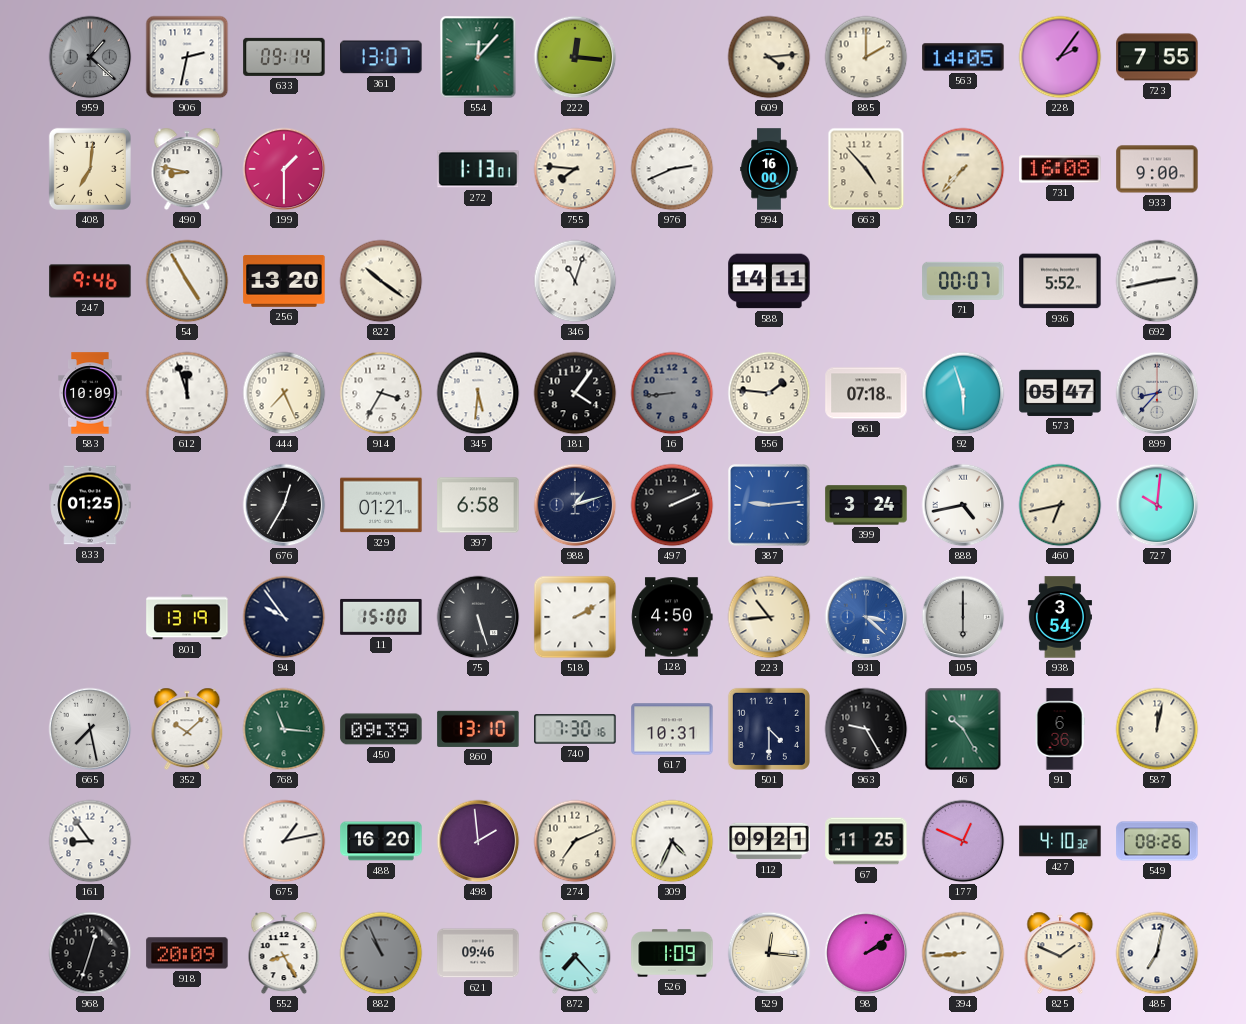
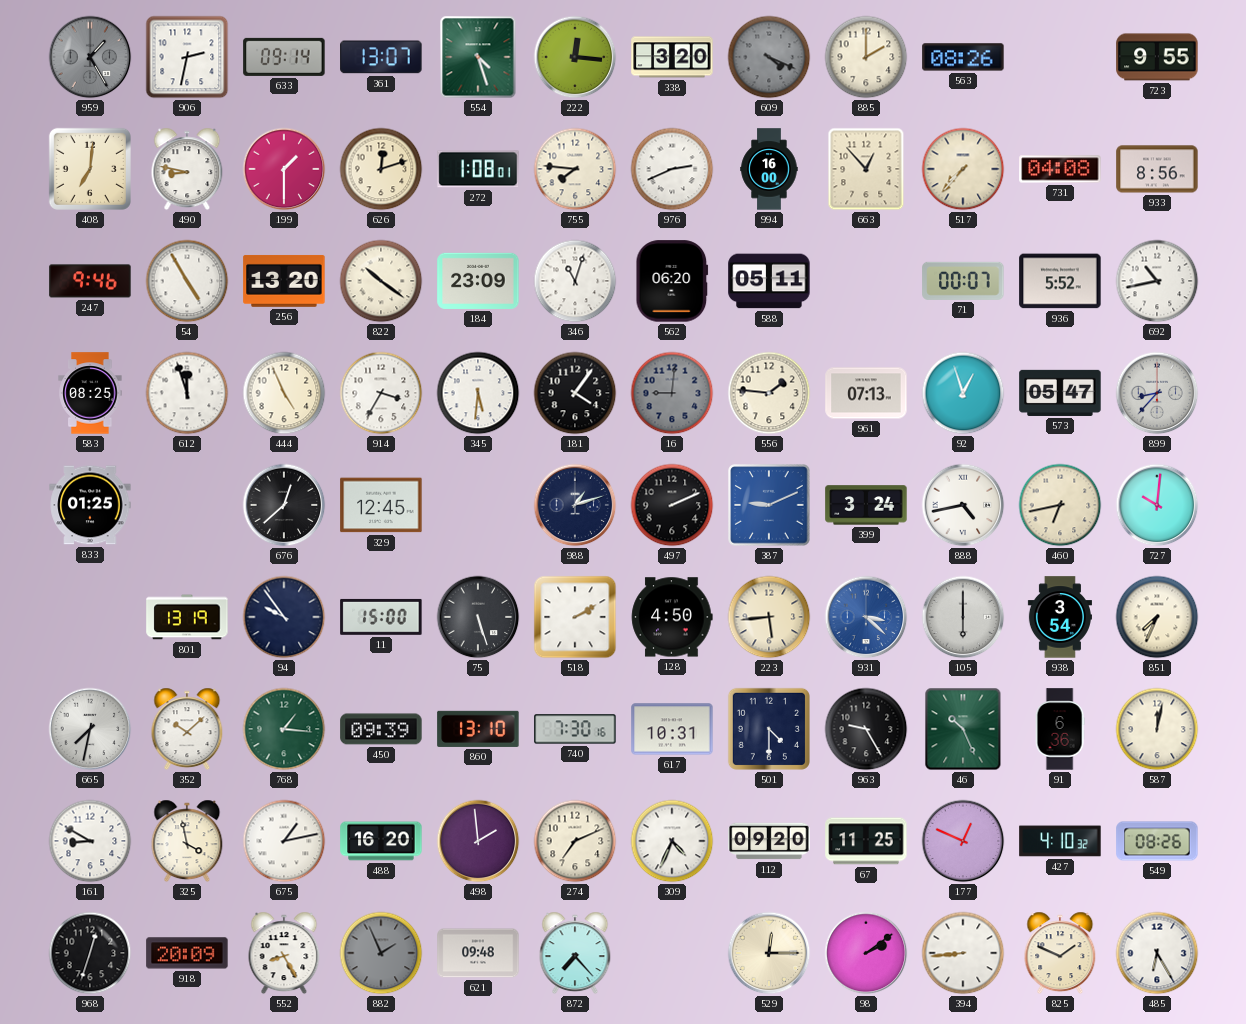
959: 1:22 -> 1:25 (90, 57)
554: 12:07 -> 4:27 (478, 57)
338: none -> 3:20 (672, 57)
609: 4:14 -> 4:19 (769, 57)
609 dial: cream -> grey (769, 57)
563: 14:05 -> 08:26 (963, 57)
228: 2:06 -> none (1060, 57)
723: 7:55 -> 9:55 (1157, 57)
626: none -> 12:12 (381, 169)
272: 1:13 -> 1:08 (478, 169)
663: 4:53 -> 12:53 (866, 169)
731: 16:08 -> 04:08 (1060, 169)
933: 9:00 -> 8:56 (1157, 169)
184: none -> 23:09 (478, 281)
562: none -> 06:20 (672, 281)
588: 14:11 -> 05:11 (769, 281)
692: 2:43 -> 10:43 (1157, 281)
583: 10:09 -> 08:25 (90, 393)
444: 7:26 -> 4:56 (284, 393)
16: 8:44 -> 9:01 (672, 393)
961: 07:18 -> 07:13 (866, 393)
92: 5:57 -> 12:57 (963, 393)
676: 12:35 -> 12:38 (284, 505)
329: 01:21 -> 12:45 (381, 505)
397: 6:58 -> none (478, 505)
387: 9:14 -> 9:11 (769, 505)
223: 10:44 -> 5:44 (769, 617)
851: none -> 7:34 (1157, 617)
665: 7:28 -> 7:32 (90, 729)
768: 11:16 -> 1:16 (284, 729)
46: 10:25 -> 10:26 (963, 729)
161: 8:54 -> 8:50 (90, 841)
325: none -> 3:58 (187, 841)
112: 09:21 -> 09:20 (769, 841)
882: 10:56 -> 1:56 (381, 953)
621: 09:46 -> 09:48 (478, 953)
526: 1:09 -> none (672, 953)
529: 12:16 -> 12:15 (769, 953)
485: 7:02 -> 6:25 (1157, 953)
